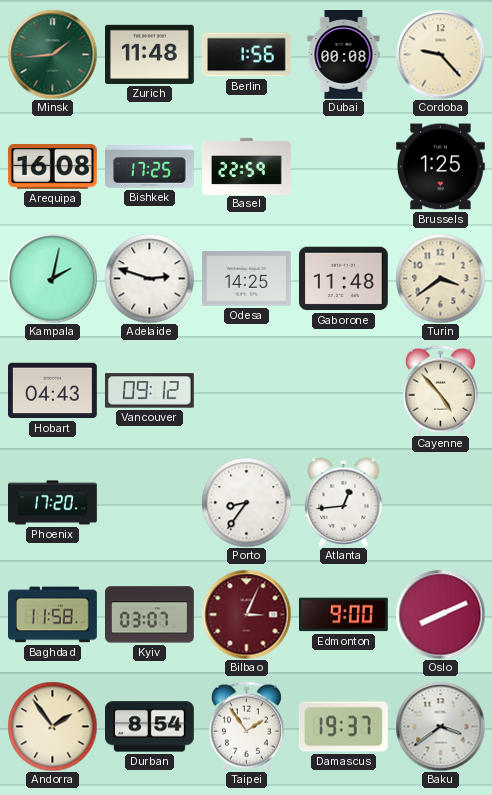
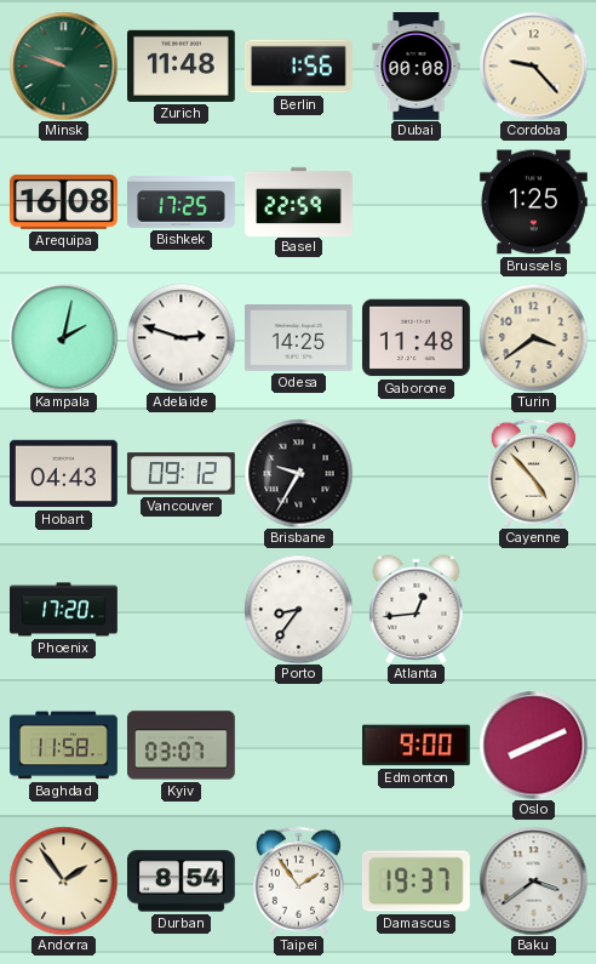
Minsk: 1:44 -> 9:48 (63, 65)
Brisbane: none -> 9:35 (298, 473)
Bilbao: 3:04 -> none (246, 614)
